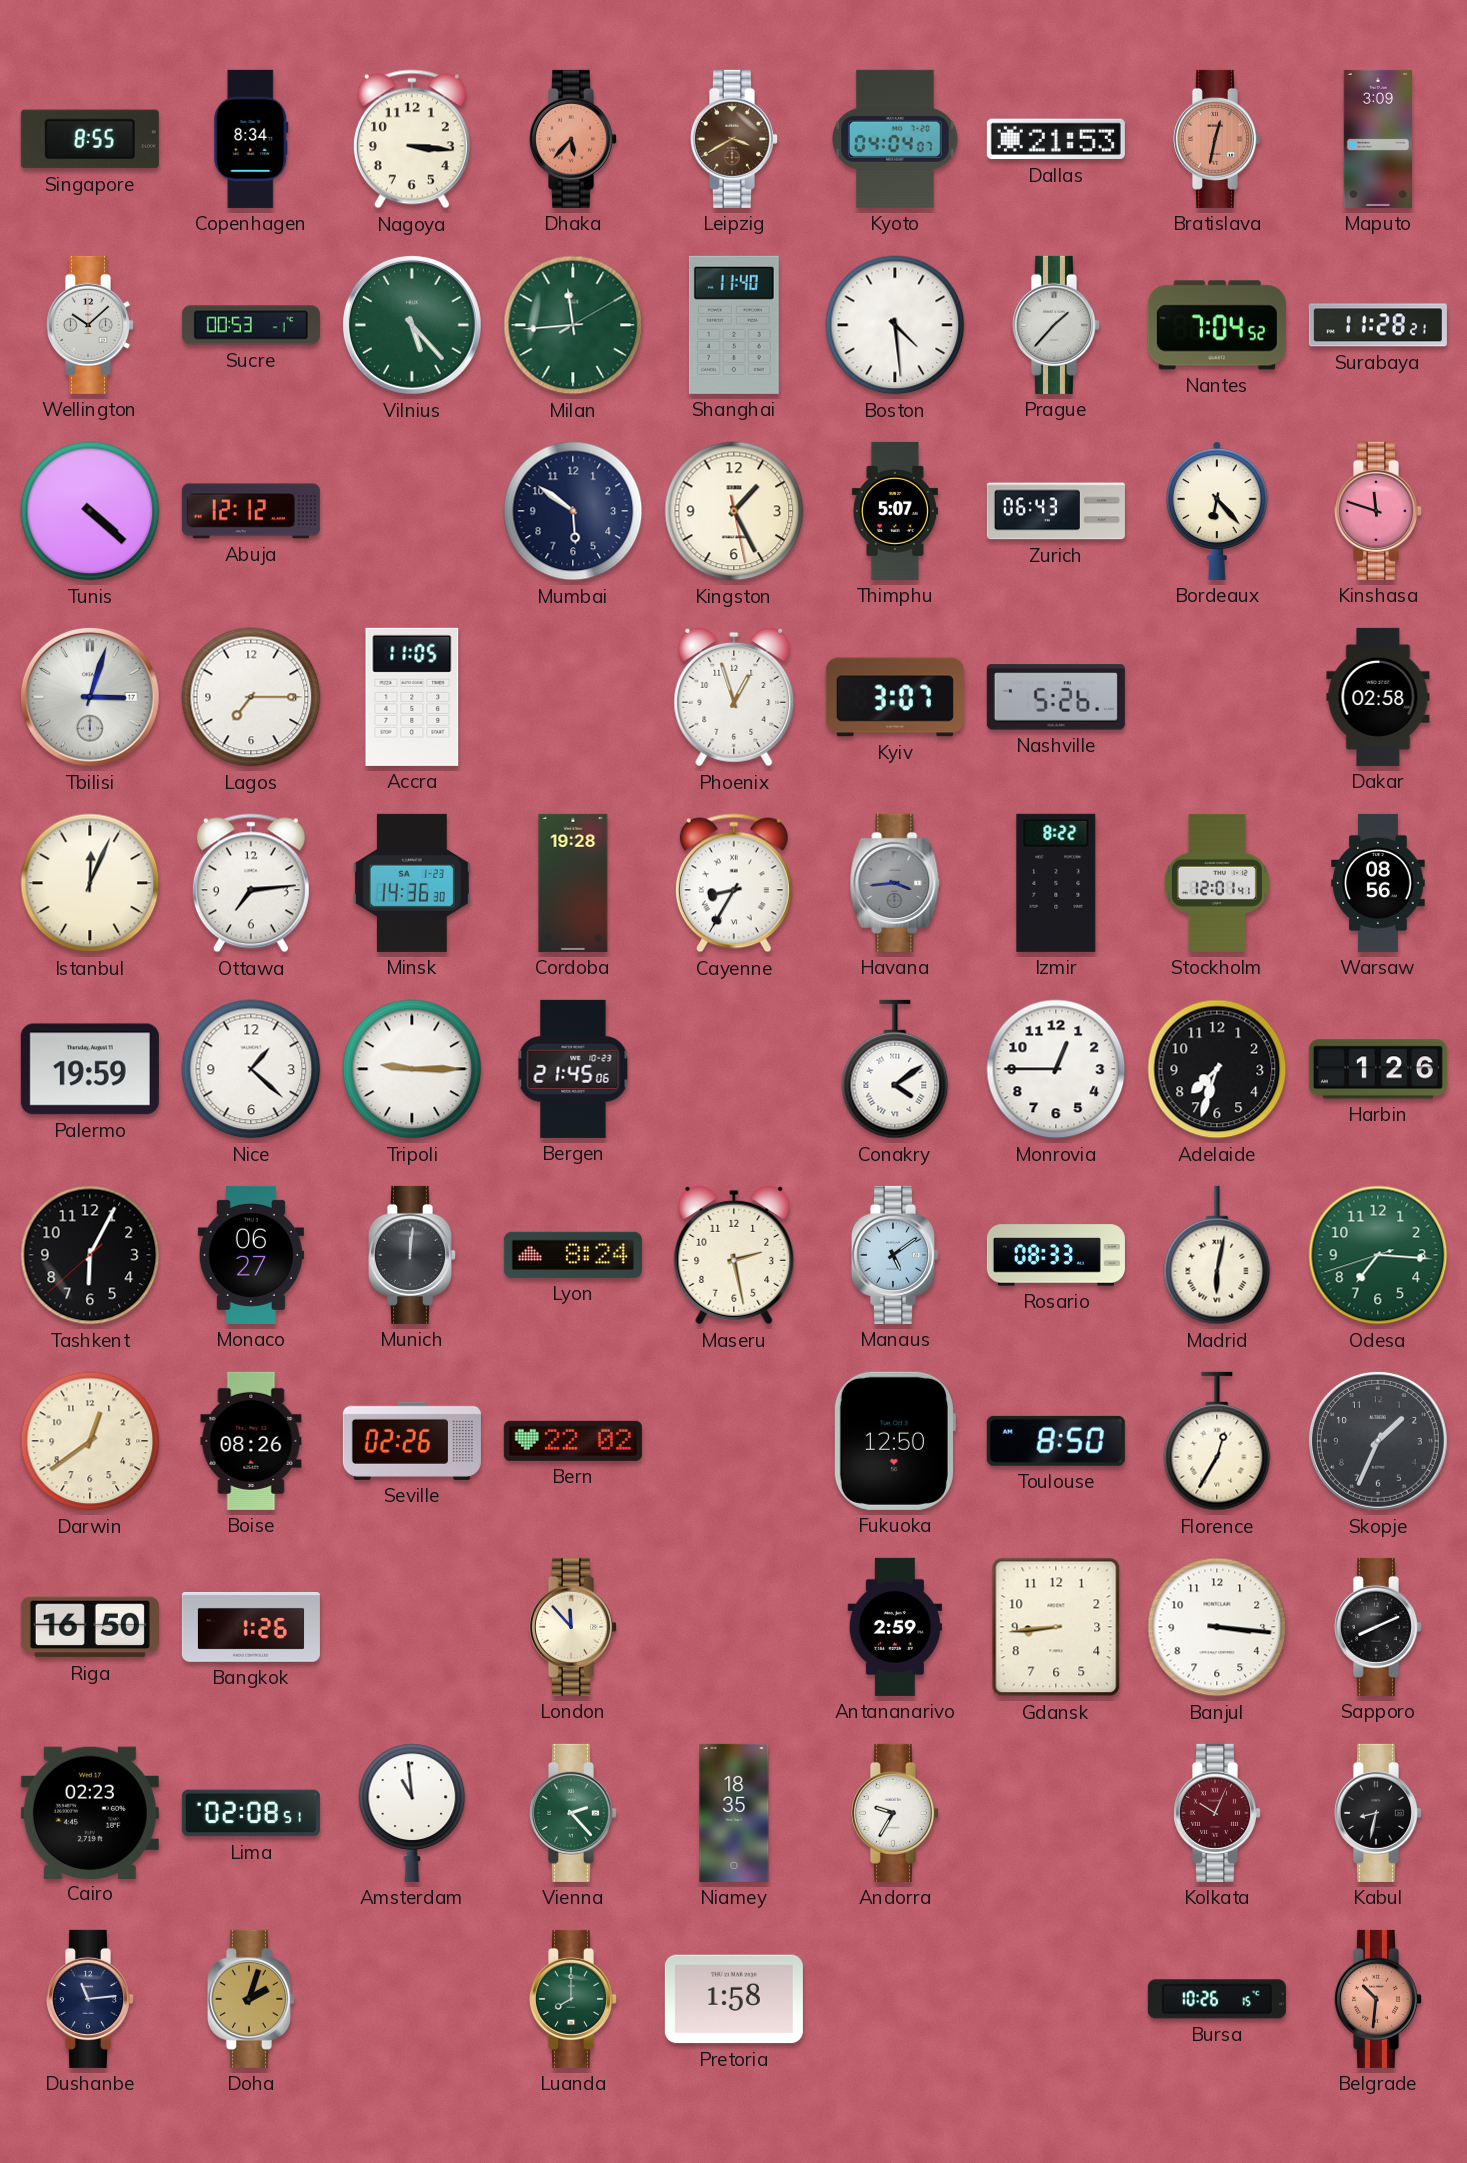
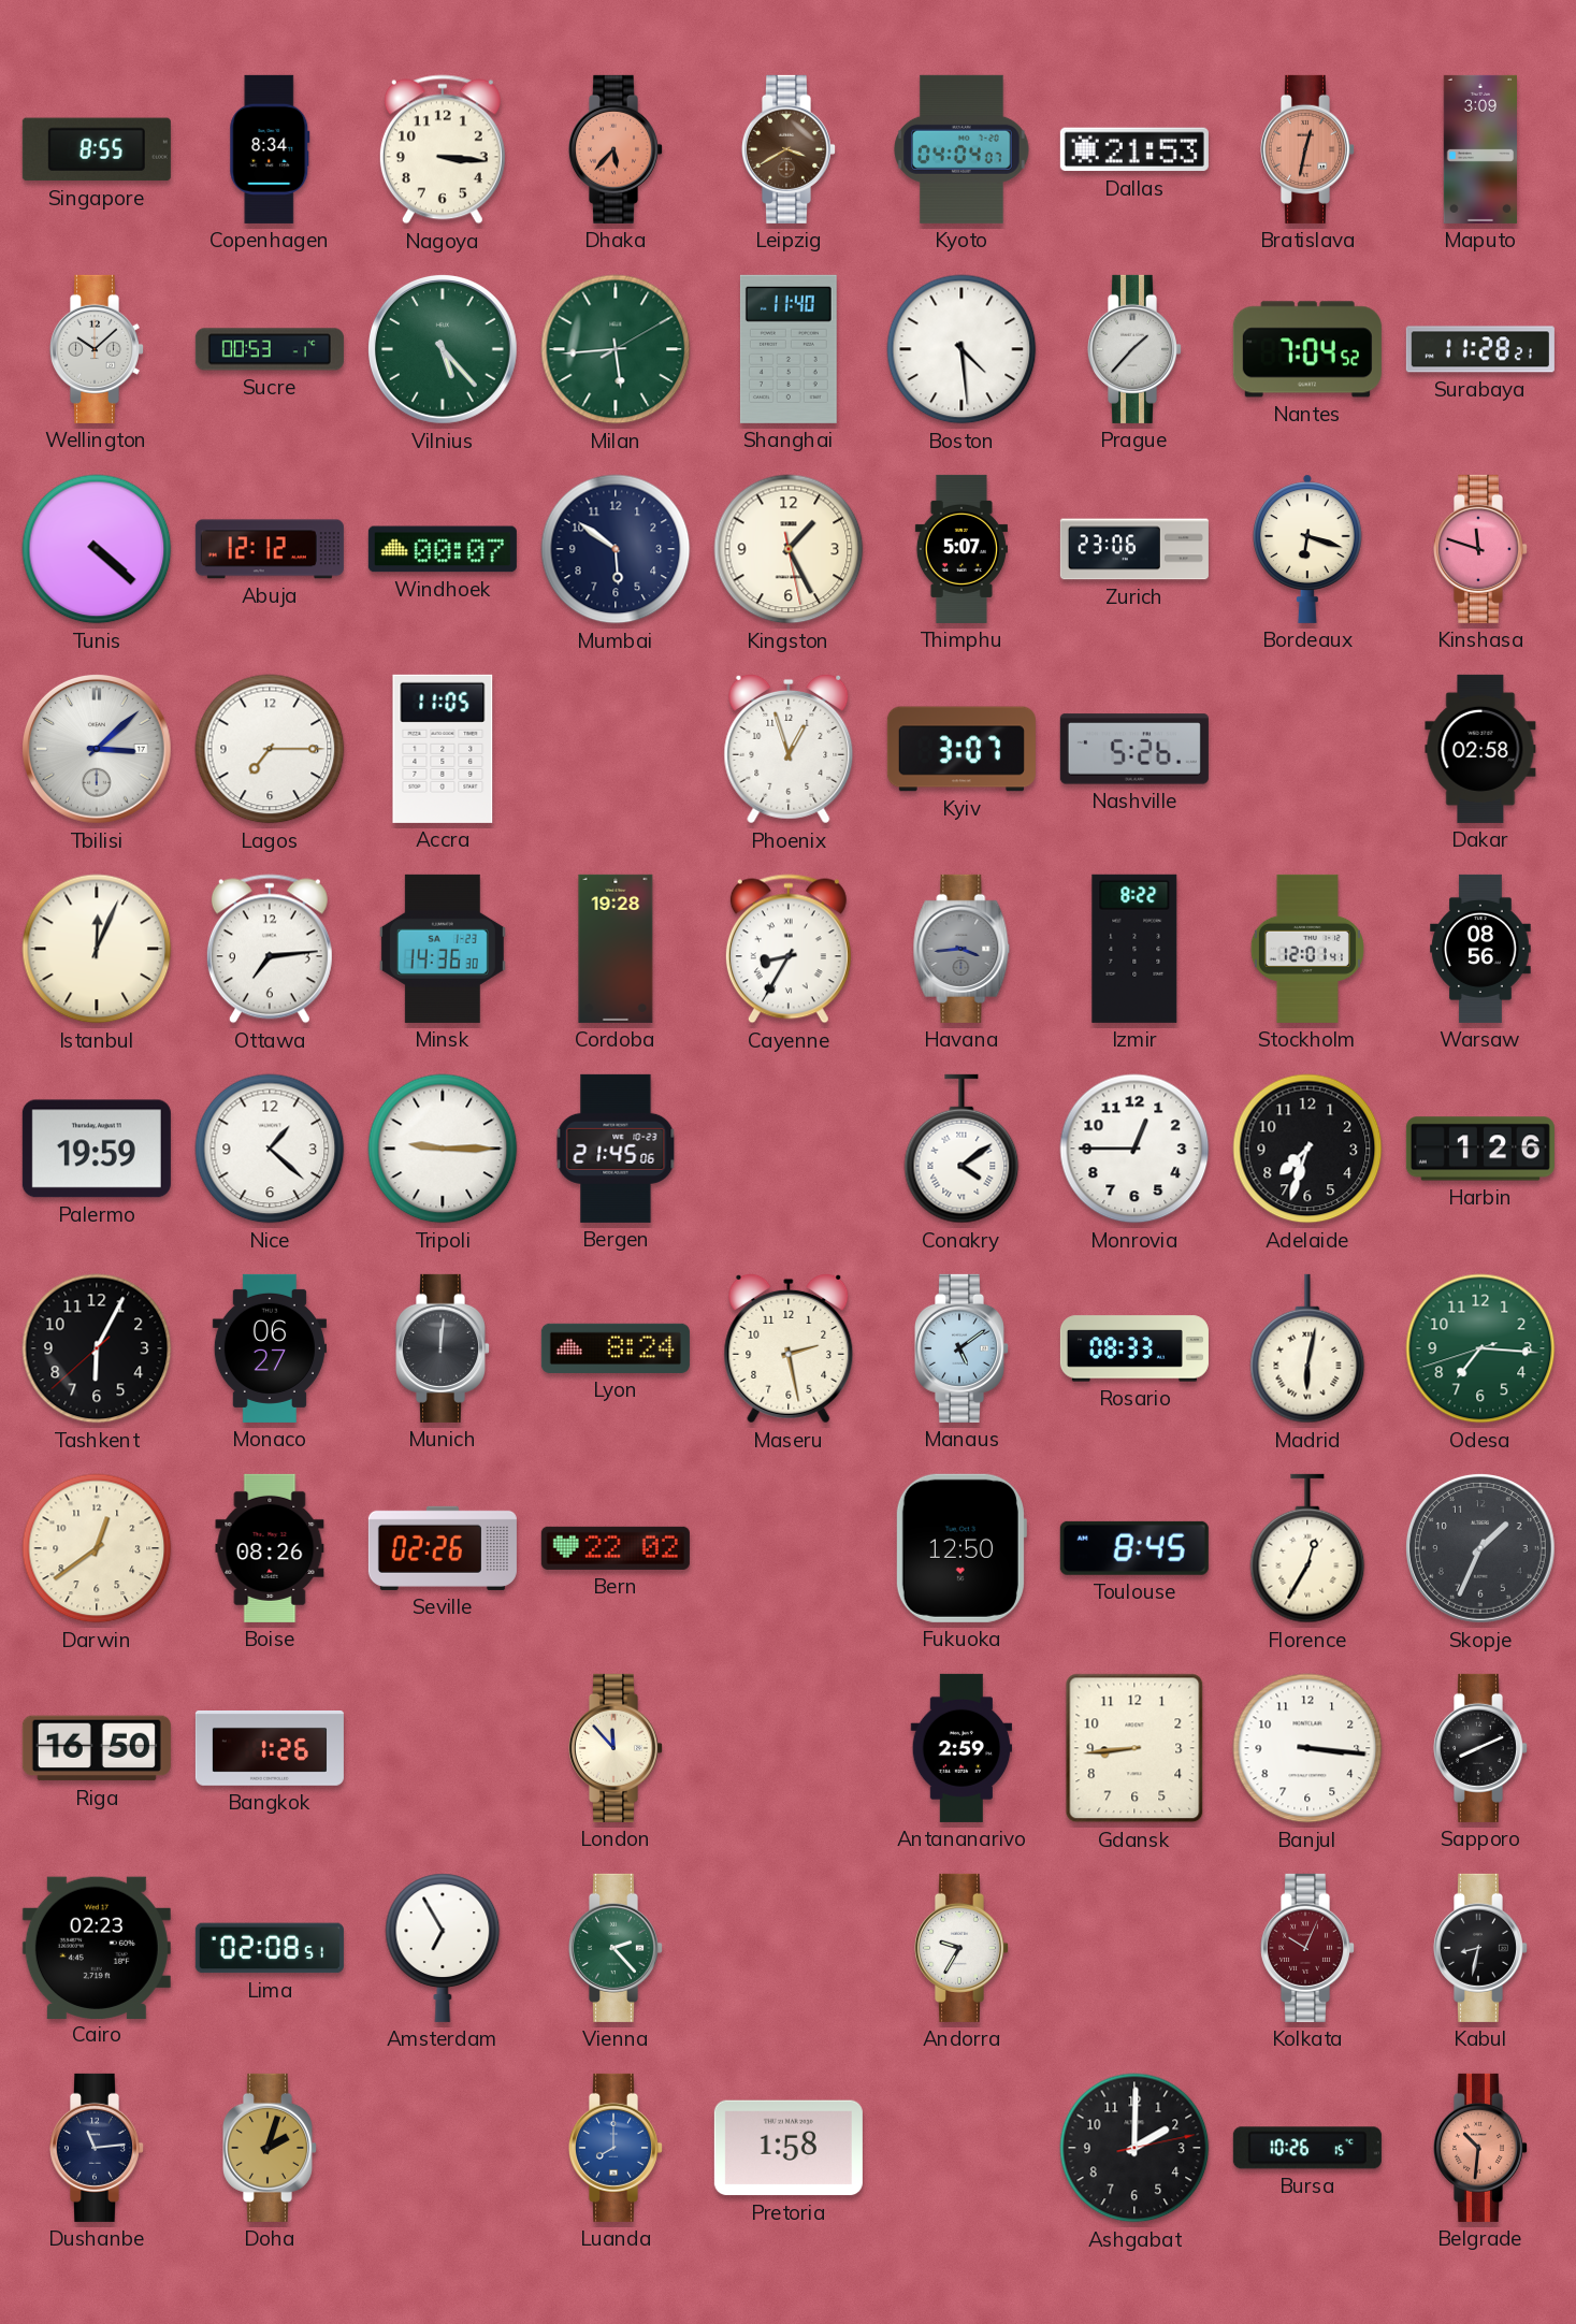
Milan: 11:44 -> 5:44 (616, 349)
Windhoek: none -> 00:07 (443, 549)
Zurich: 06:43 -> 23:06 (1134, 549)
Bordeaux: 6:23 -> 6:18 (1307, 549)
Tbilisi: 3:03 -> 3:08 (97, 749)
Toulouse: 8:50 -> 8:45 (1134, 1548)
Amsterdam: 10:59 -> 6:55 (443, 1948)
Niamey: 18:35 -> none (734, 1813)
Luanda dial: green -> blue (615, 2148)
Ashgabat: none -> 2:00 (1134, 2148)
